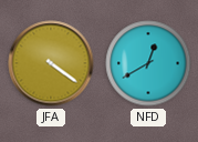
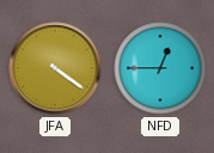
NFD: 12:40 -> 12:45 (160, 68)
